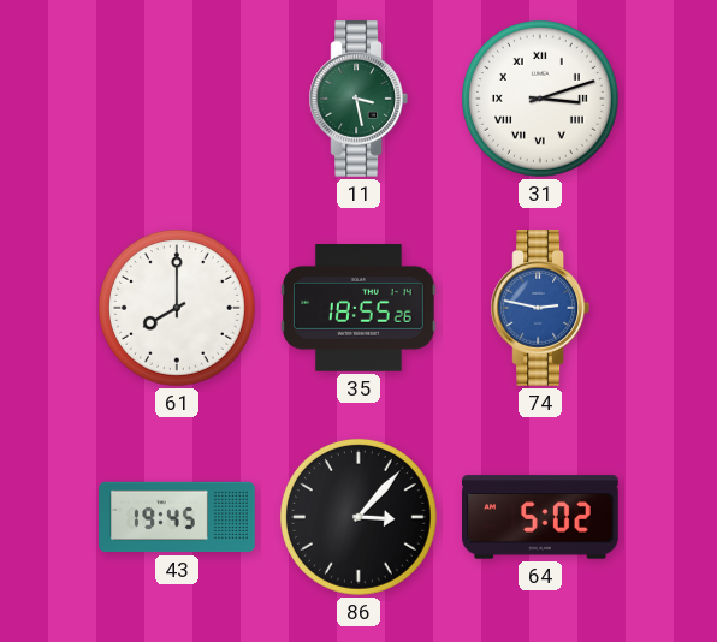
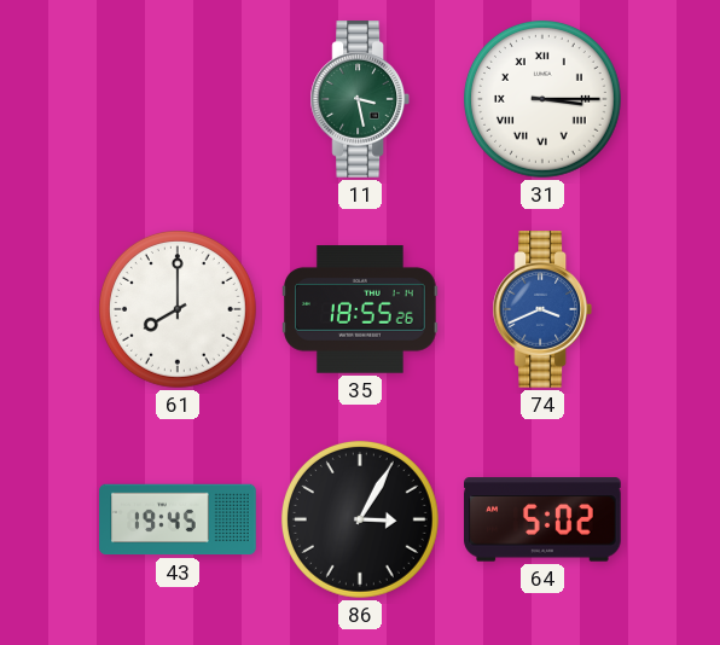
31: 3:12 -> 3:15 (542, 99)
74: 2:47 -> 3:41 (541, 309)
86: 3:07 -> 3:05 (360, 519)
